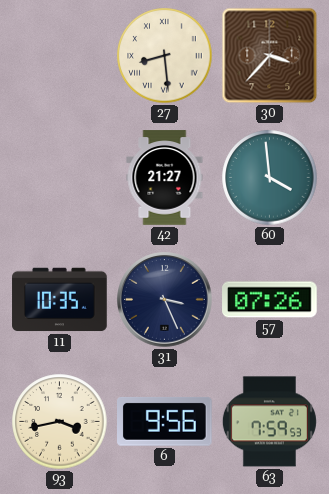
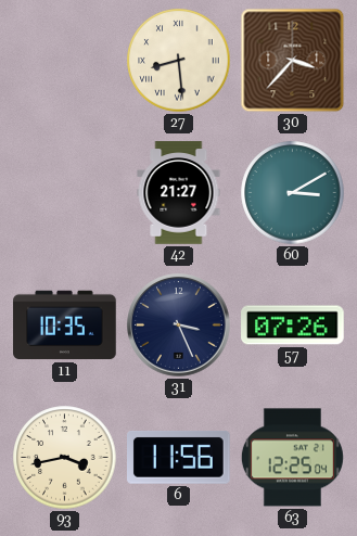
60: 3:59 -> 3:10 (293, 193)
6: 9:56 -> 11:56 (179, 457)
63: 7:59 -> 12:25 (292, 458)
